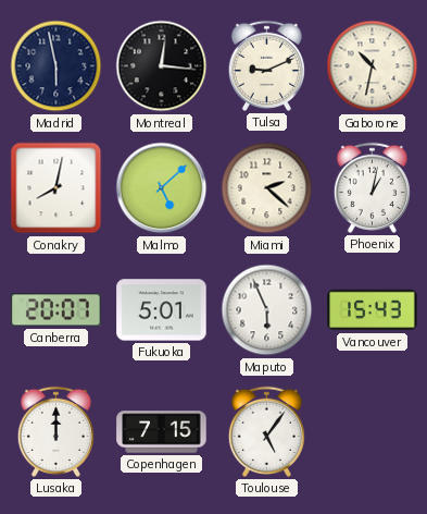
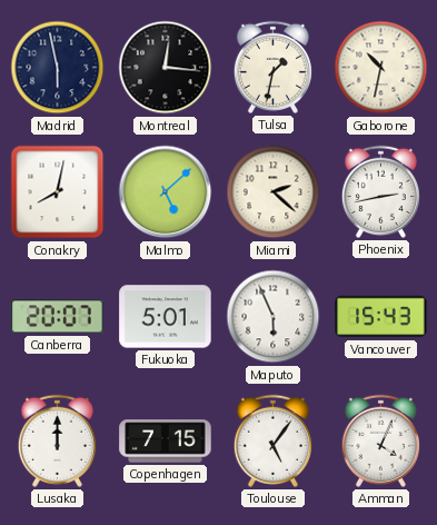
Tulsa: 9:11 -> 1:32 (272, 67)
Phoenix: 1:02 -> 2:43 (380, 191)
Amman: none -> 4:04 (380, 440)
